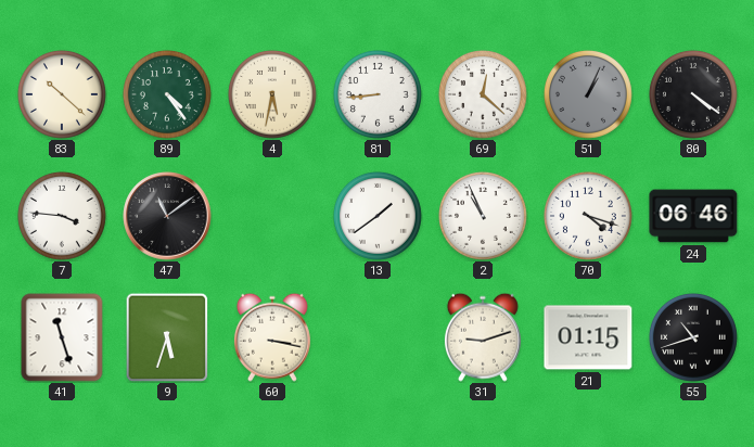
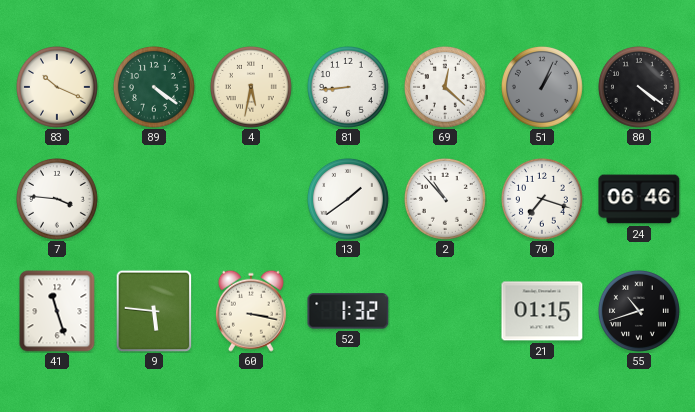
83: 10:22 -> 10:19 (57, 87)
89: 4:24 -> 4:21 (154, 87)
47: 11:09 -> none (167, 216)
2: 10:56 -> 10:53 (445, 199)
70: 4:18 -> 7:18 (542, 199)
9: 5:33 -> 5:46 (154, 311)
52: none -> 1:32 (348, 311)
31: 9:12 -> none (483, 337)
